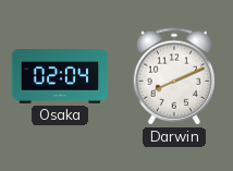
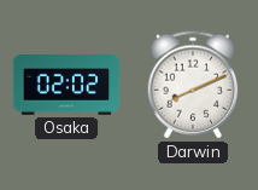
Osaka: 02:04 -> 02:02 (66, 85)
